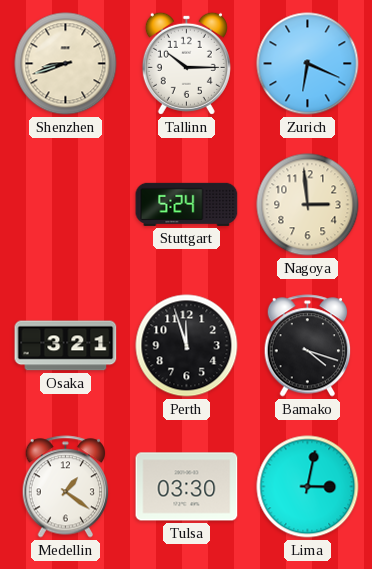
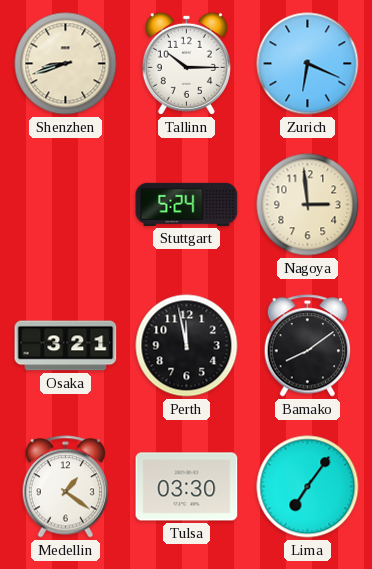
Perth: 11:57 -> 11:58 (187, 346)
Bamako: 4:18 -> 8:09 (308, 346)
Lima: 3:02 -> 7:06 (308, 487)
